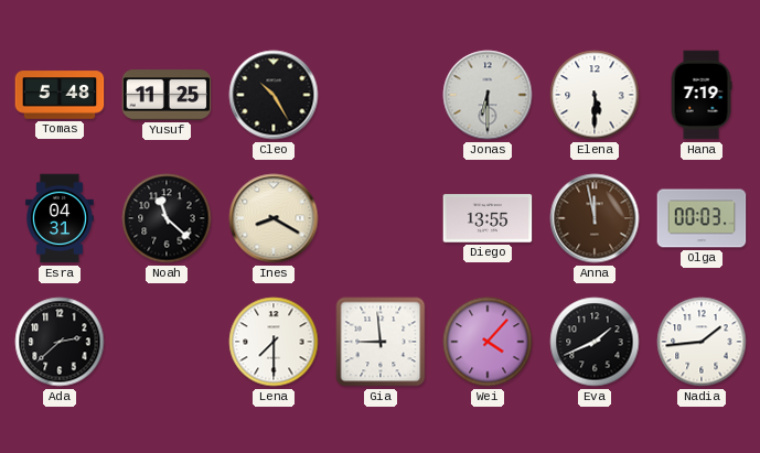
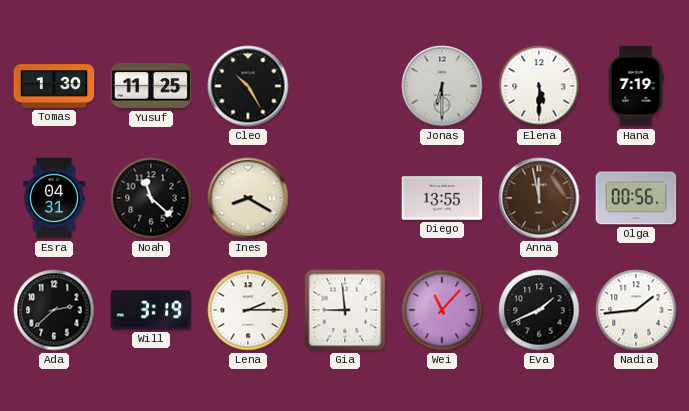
Tomas: 5:48 -> 1:30 (54, 86)
Olga: 00:03 -> 00:56 (636, 198)
Will: none -> 3:19 (151, 310)
Lena: 7:30 -> 2:15 (248, 310)
Wei: 4:07 -> 11:07 (442, 310)
